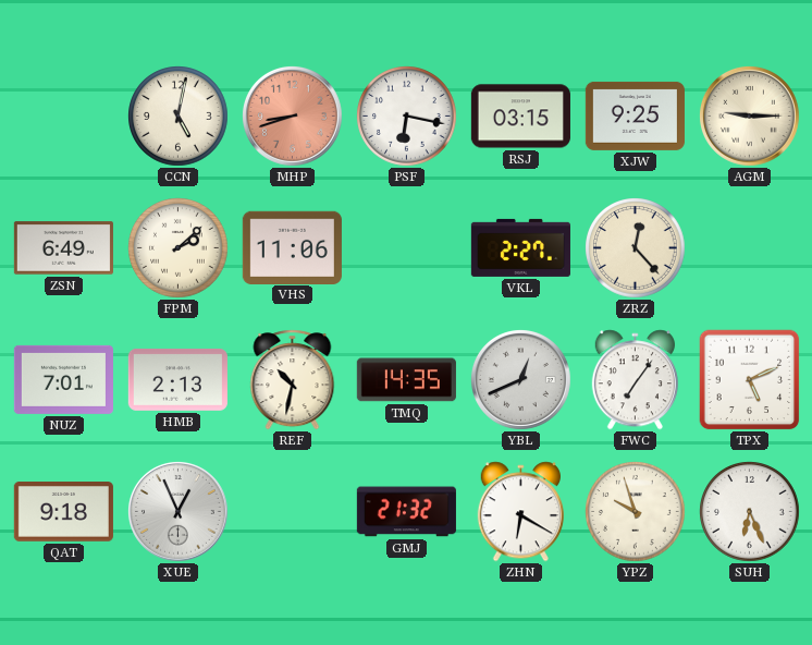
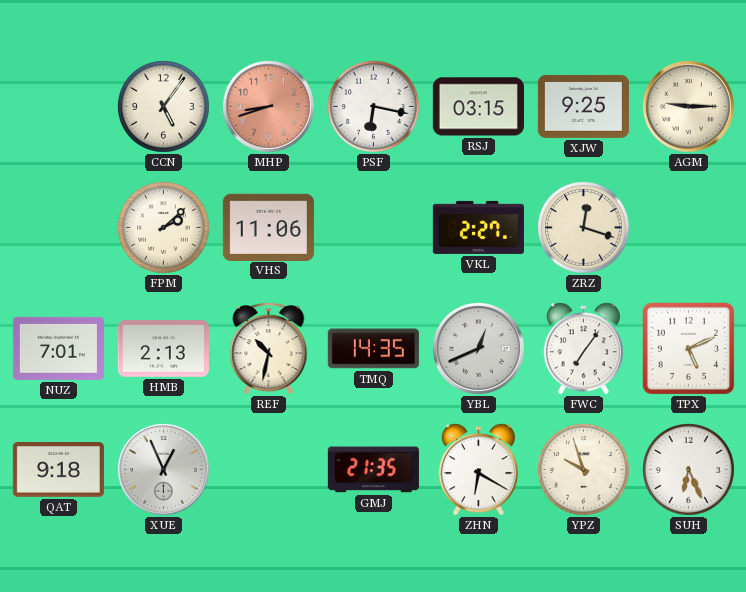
CCN: 5:02 -> 5:06 (164, 107)
ZSN: 6:49 -> none (63, 248)
ZRZ: 12:23 -> 12:18 (584, 228)
GMJ: 21:32 -> 21:35 (373, 470)
